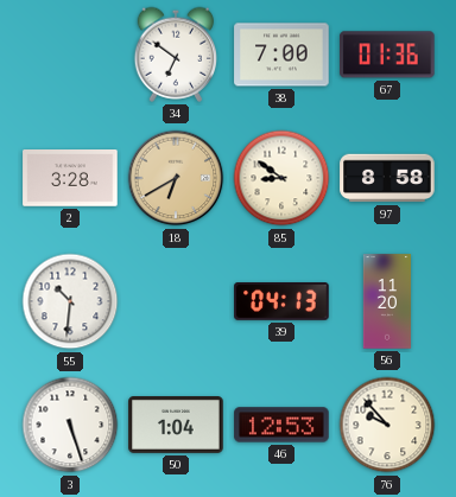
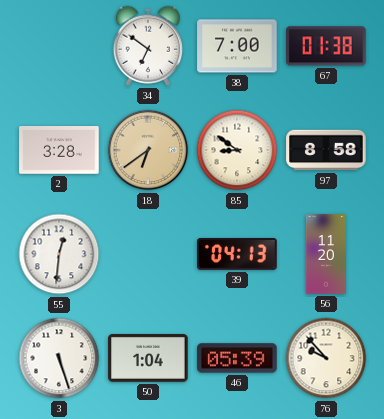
67: 01:36 -> 01:38 (326, 46)
18: 6:40 -> 6:39 (148, 150)
55: 10:31 -> 12:31 (59, 254)
46: 12:53 -> 05:39 (237, 358)
